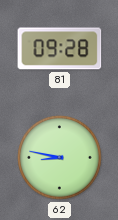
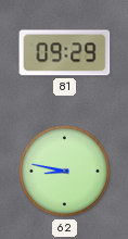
81: 09:28 -> 09:29 (65, 53)
